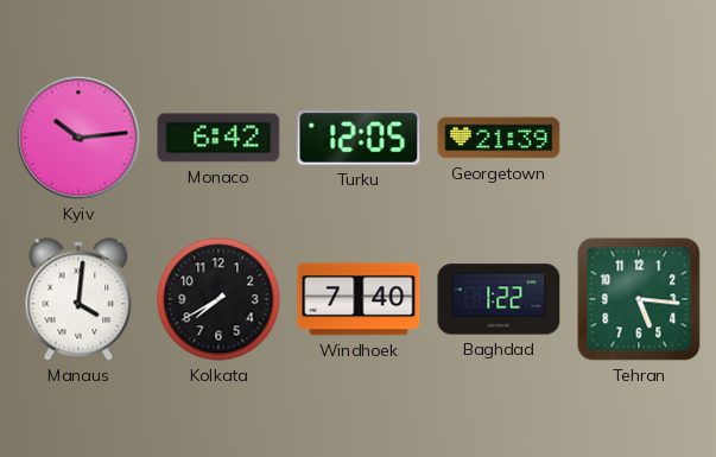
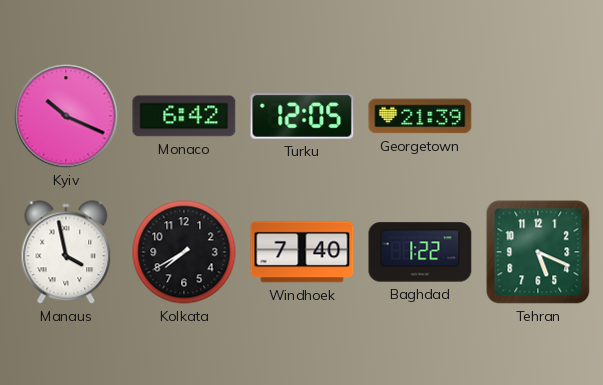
Kyiv: 10:14 -> 10:19 (66, 116)
Manaus: 4:01 -> 3:58 (66, 253)
Tehran: 5:16 -> 5:19 (538, 252)
